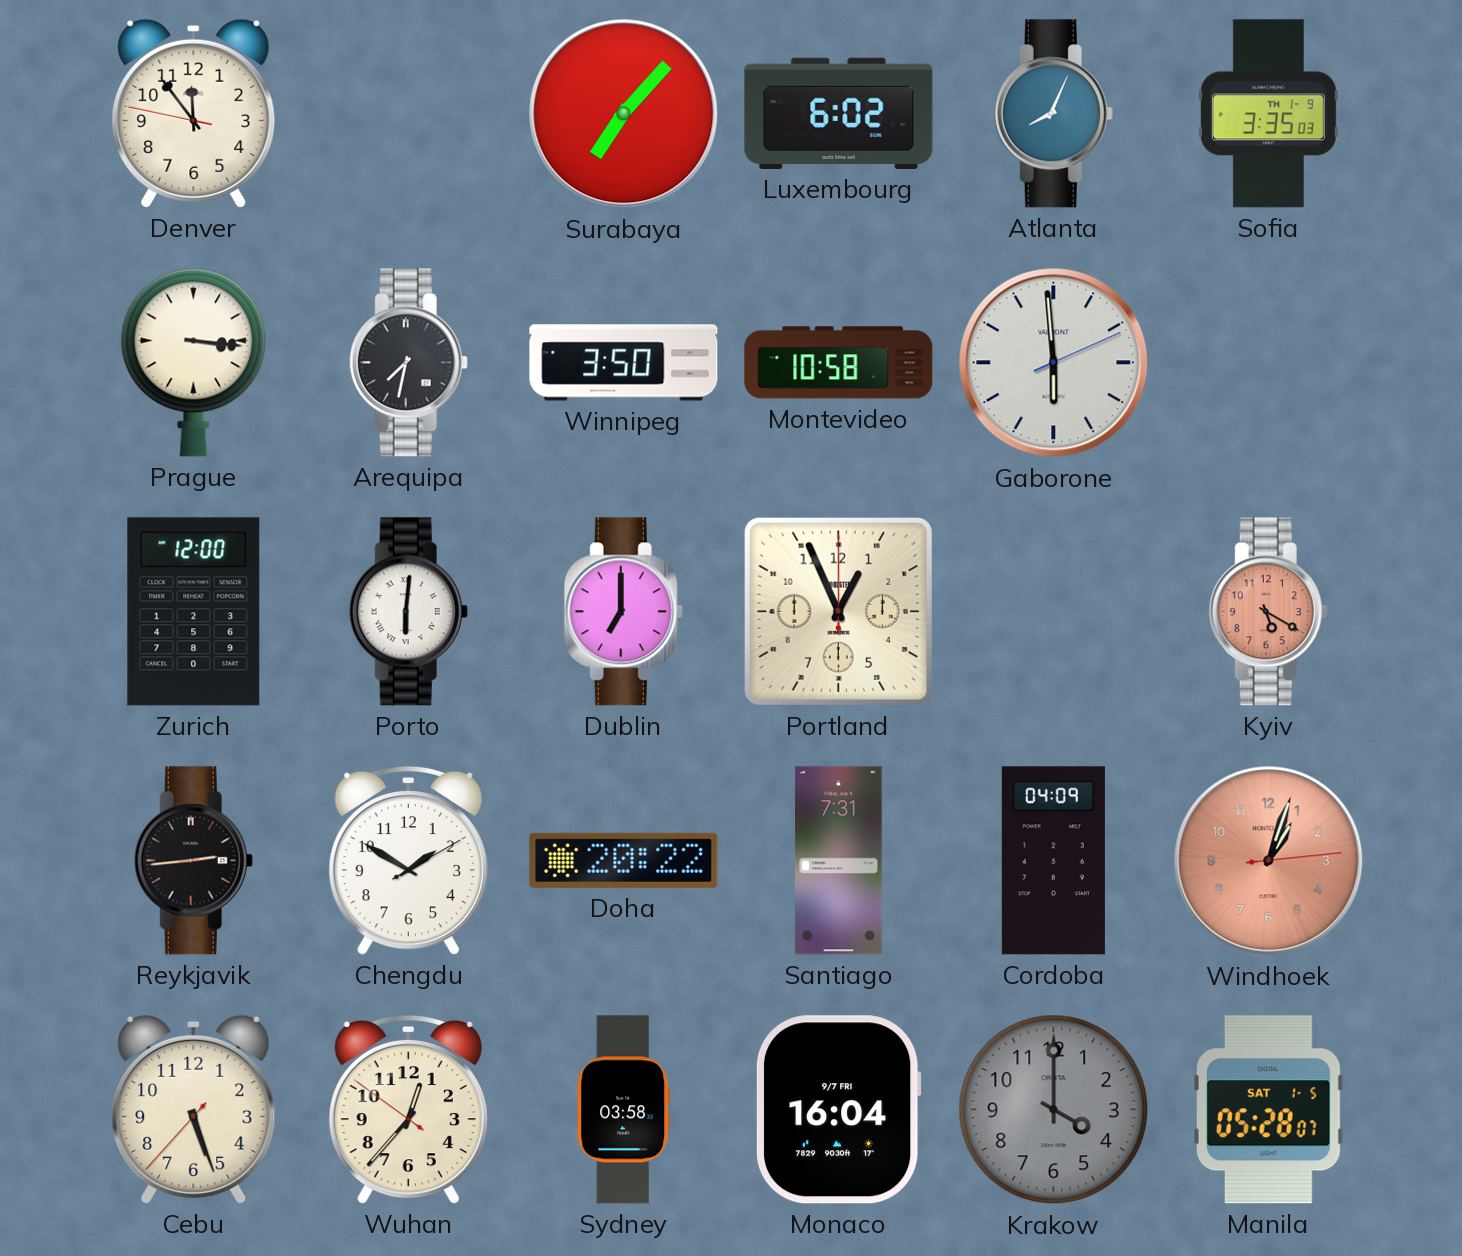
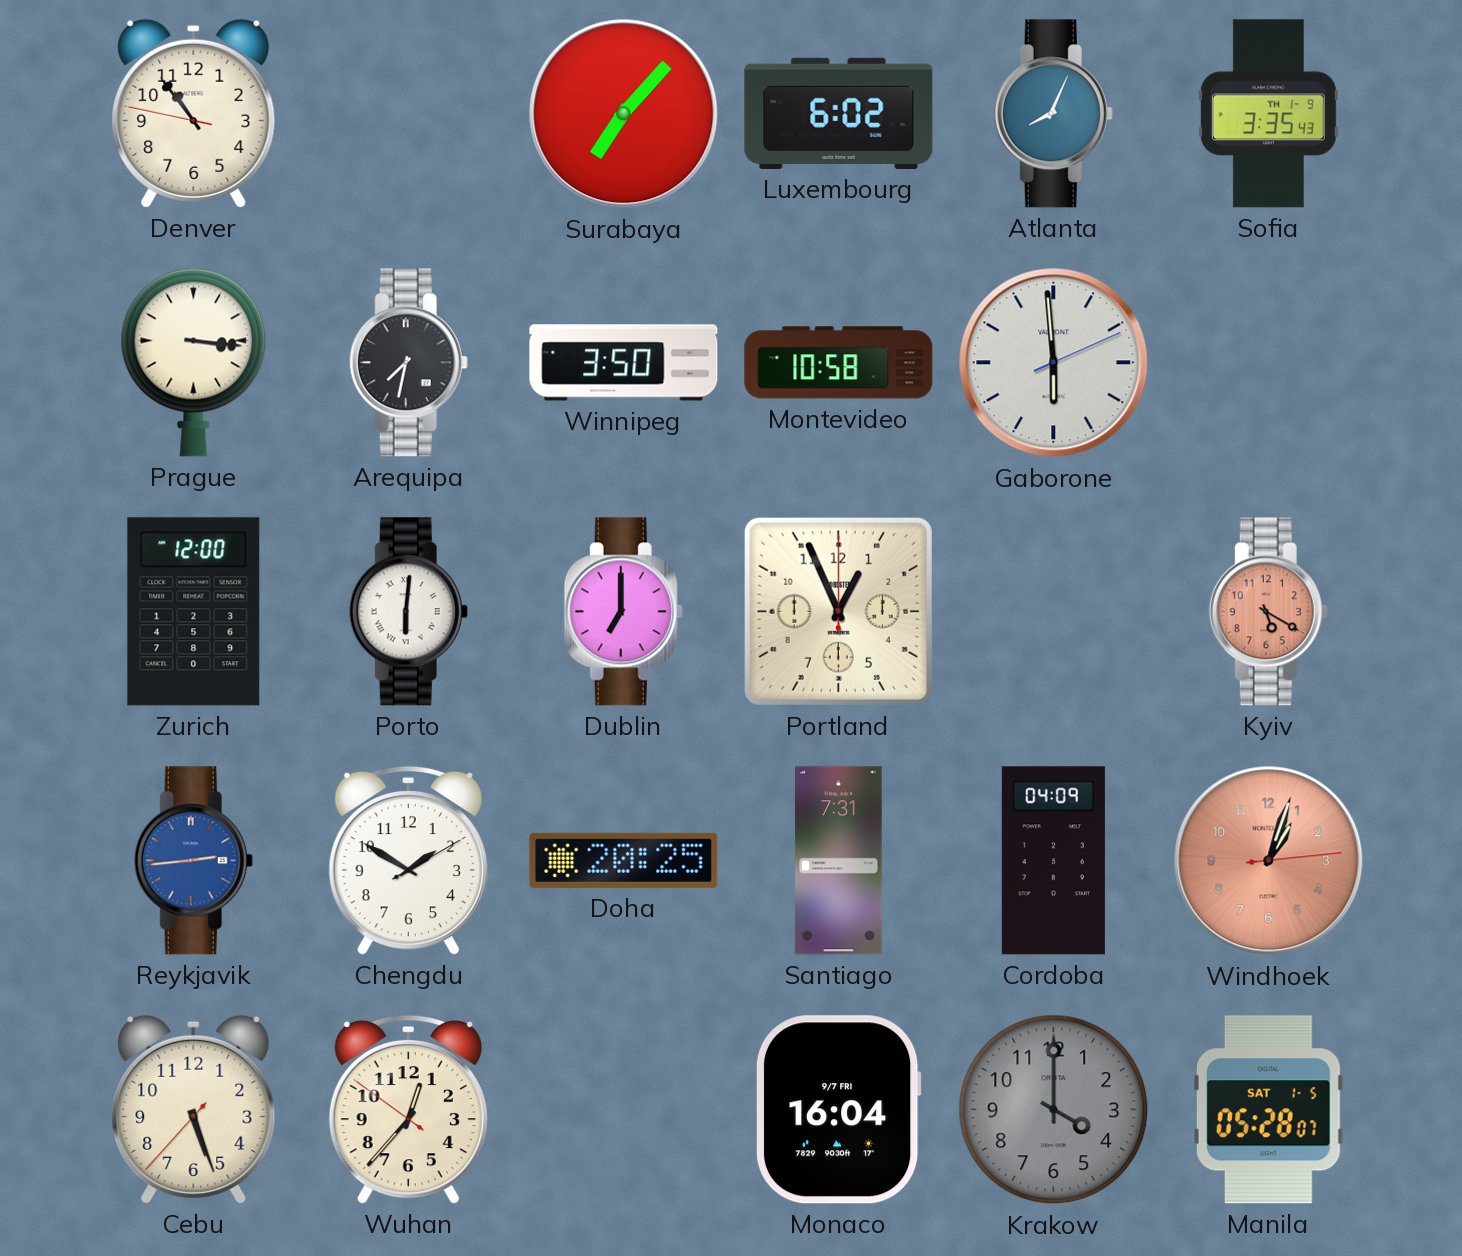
Denver: 11:53 -> 10:53 (194, 113)
Sofia: 3:35:03 -> 3:35:43 (1268, 114)
Reykjavik dial: black -> blue (193, 861)
Doha: 20:22 -> 20:25 (624, 860)
Sydney: 03:58 -> none (623, 1110)
